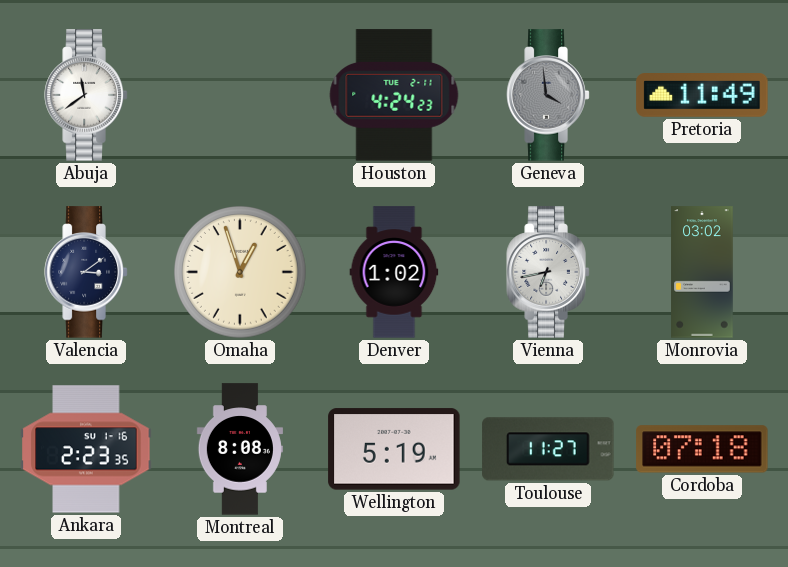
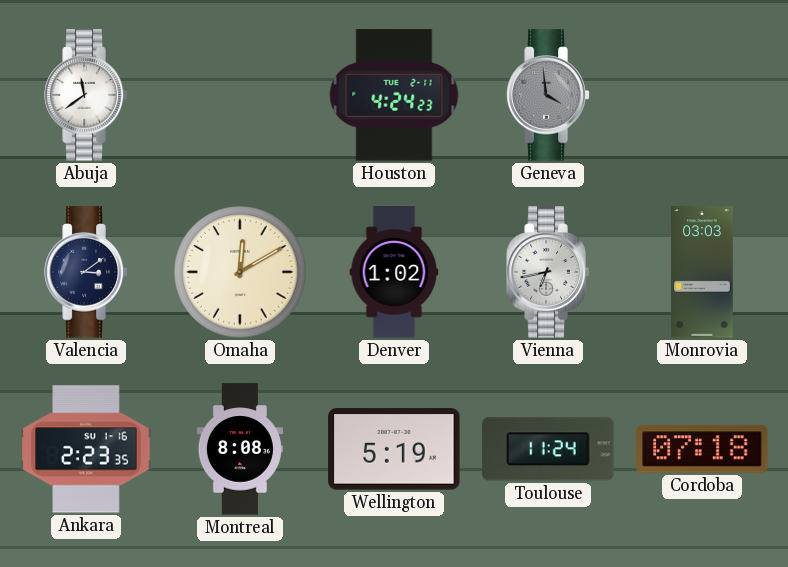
Pretoria: 11:49 -> none (702, 96)
Omaha: 12:57 -> 12:10 (241, 273)
Monrovia: 03:02 -> 03:03 (702, 272)
Toulouse: 11:27 -> 11:24 (548, 449)
